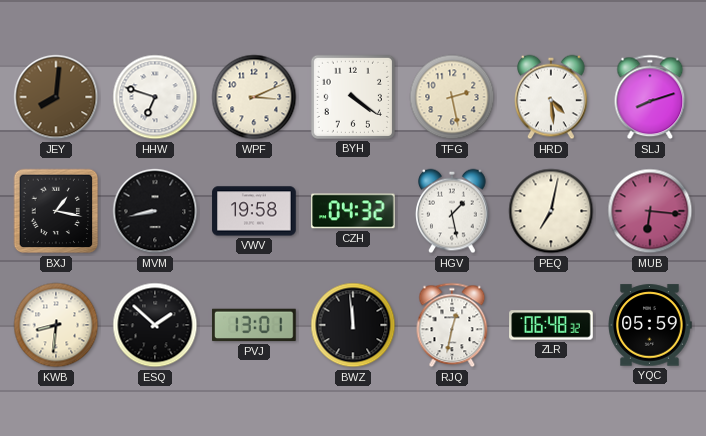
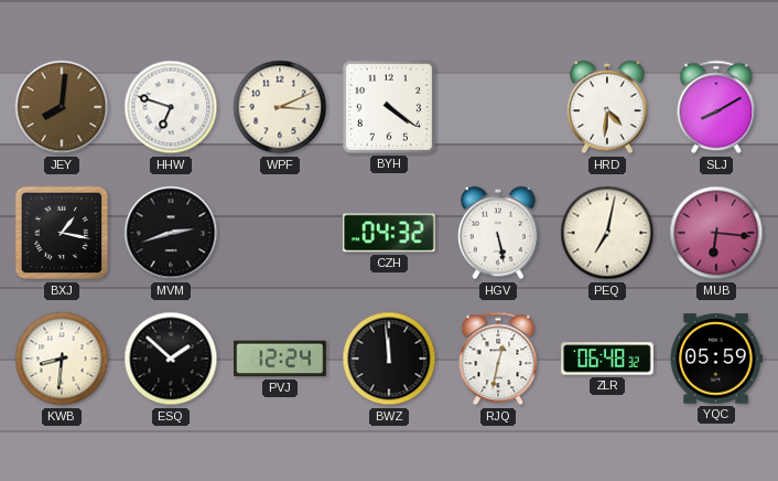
TFG: 2:28 -> none (452, 97)
HRD: 4:29 -> 4:31 (607, 107)
SLJ: 8:12 -> 8:10 (716, 107)
MVM: 8:43 -> 2:42 (171, 233)
VWV: 19:58 -> none (254, 211)
HGV: 1:28 -> 5:28 (498, 233)
PVJ: 13:01 -> 12:24 (280, 359)
